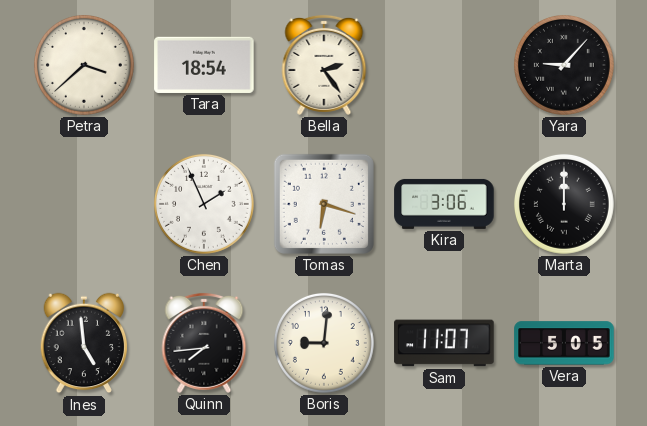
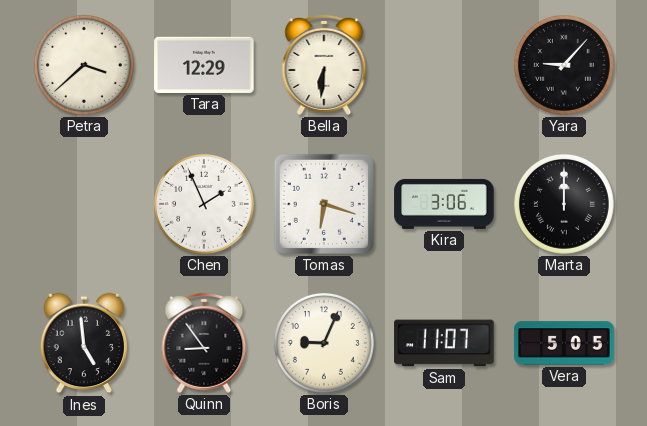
Tara: 18:54 -> 12:29 (204, 65)
Bella: 2:24 -> 6:31 (324, 65)
Quinn: 7:44 -> 8:54 (204, 343)
Boris: 9:01 -> 9:04 (324, 343)
